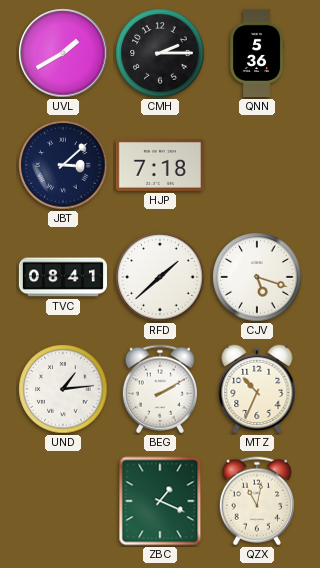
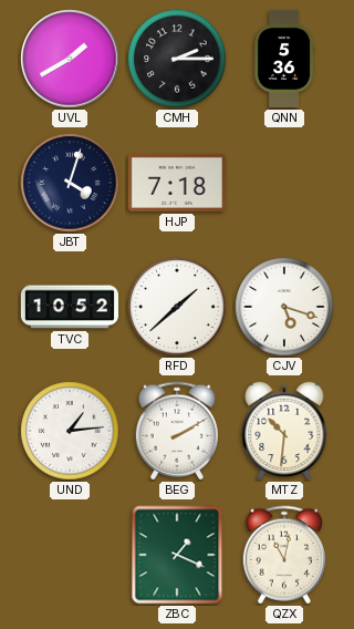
JBT: 3:08 -> 4:03 (70, 183)
TVC: 08:41 -> 10:52 (70, 307)
MTZ: 10:34 -> 10:31 (284, 431)
